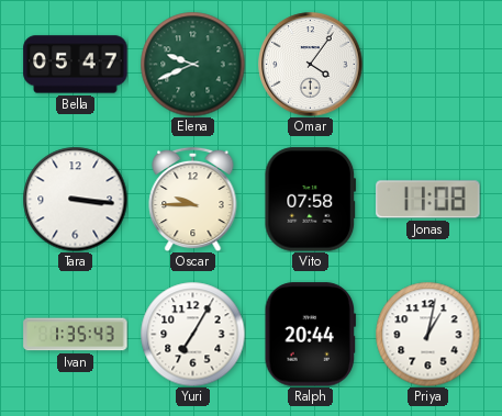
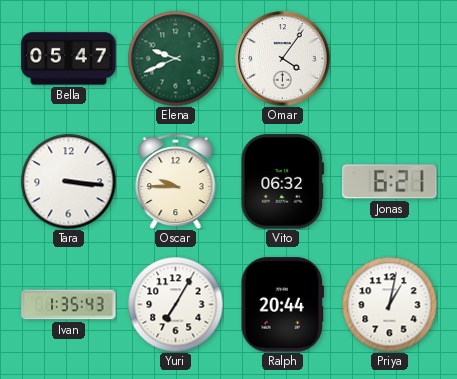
Vito: 07:58 -> 06:32 (283, 182)
Jonas: 11:08 -> 6:21 (390, 182)
